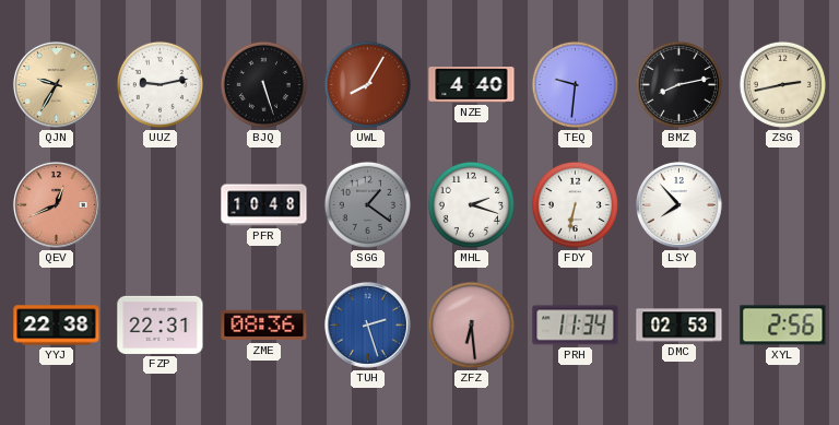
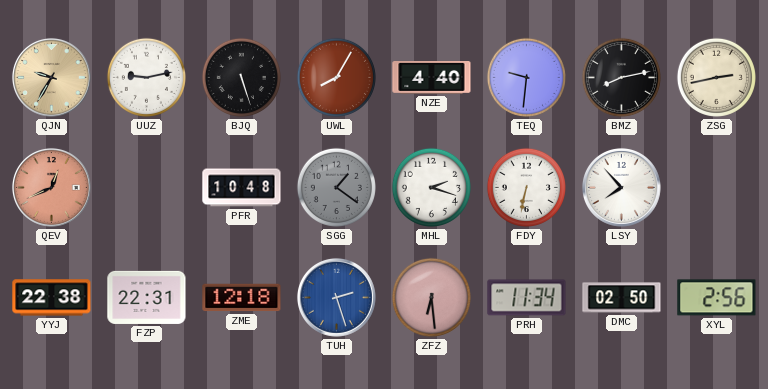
ZME: 08:36 -> 12:18 (242, 298)
DMC: 02:53 -> 02:50 (622, 298)
